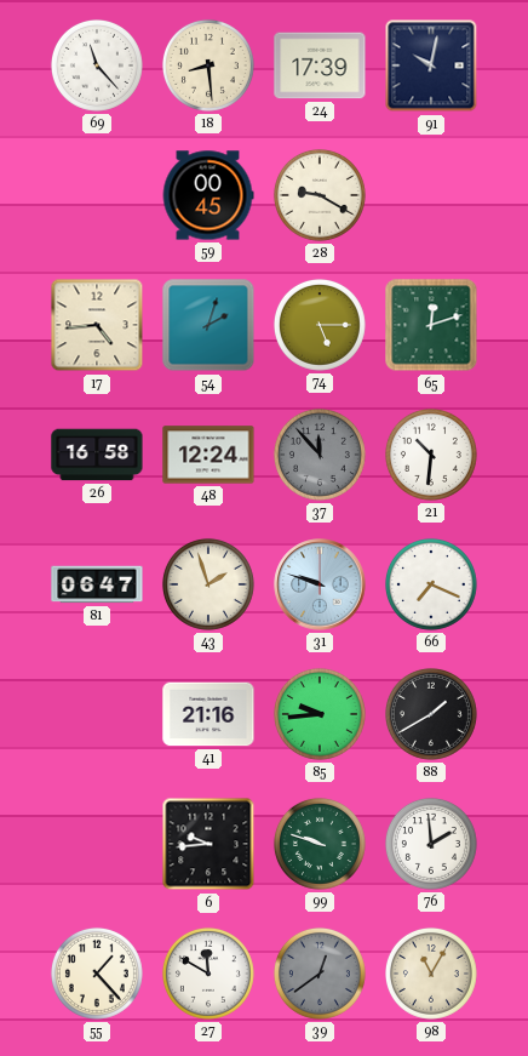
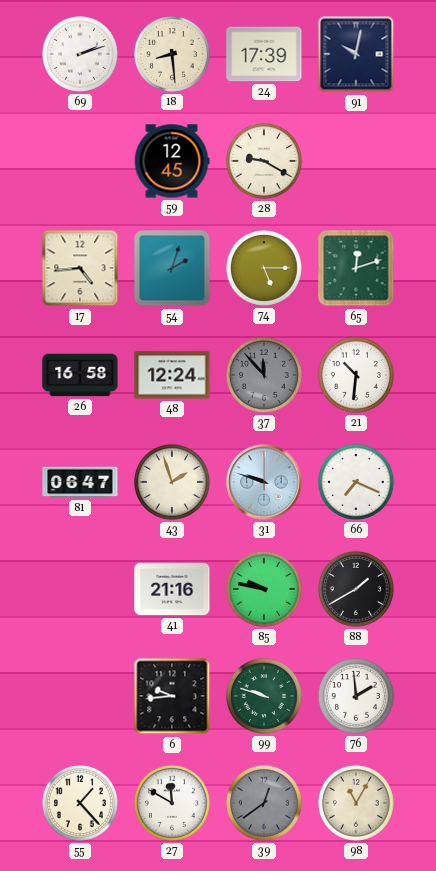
69: 11:23 -> 2:12 (80, 54)
59: 00:45 -> 12:45 (172, 161)
85: 9:44 -> 9:47 (264, 589)
